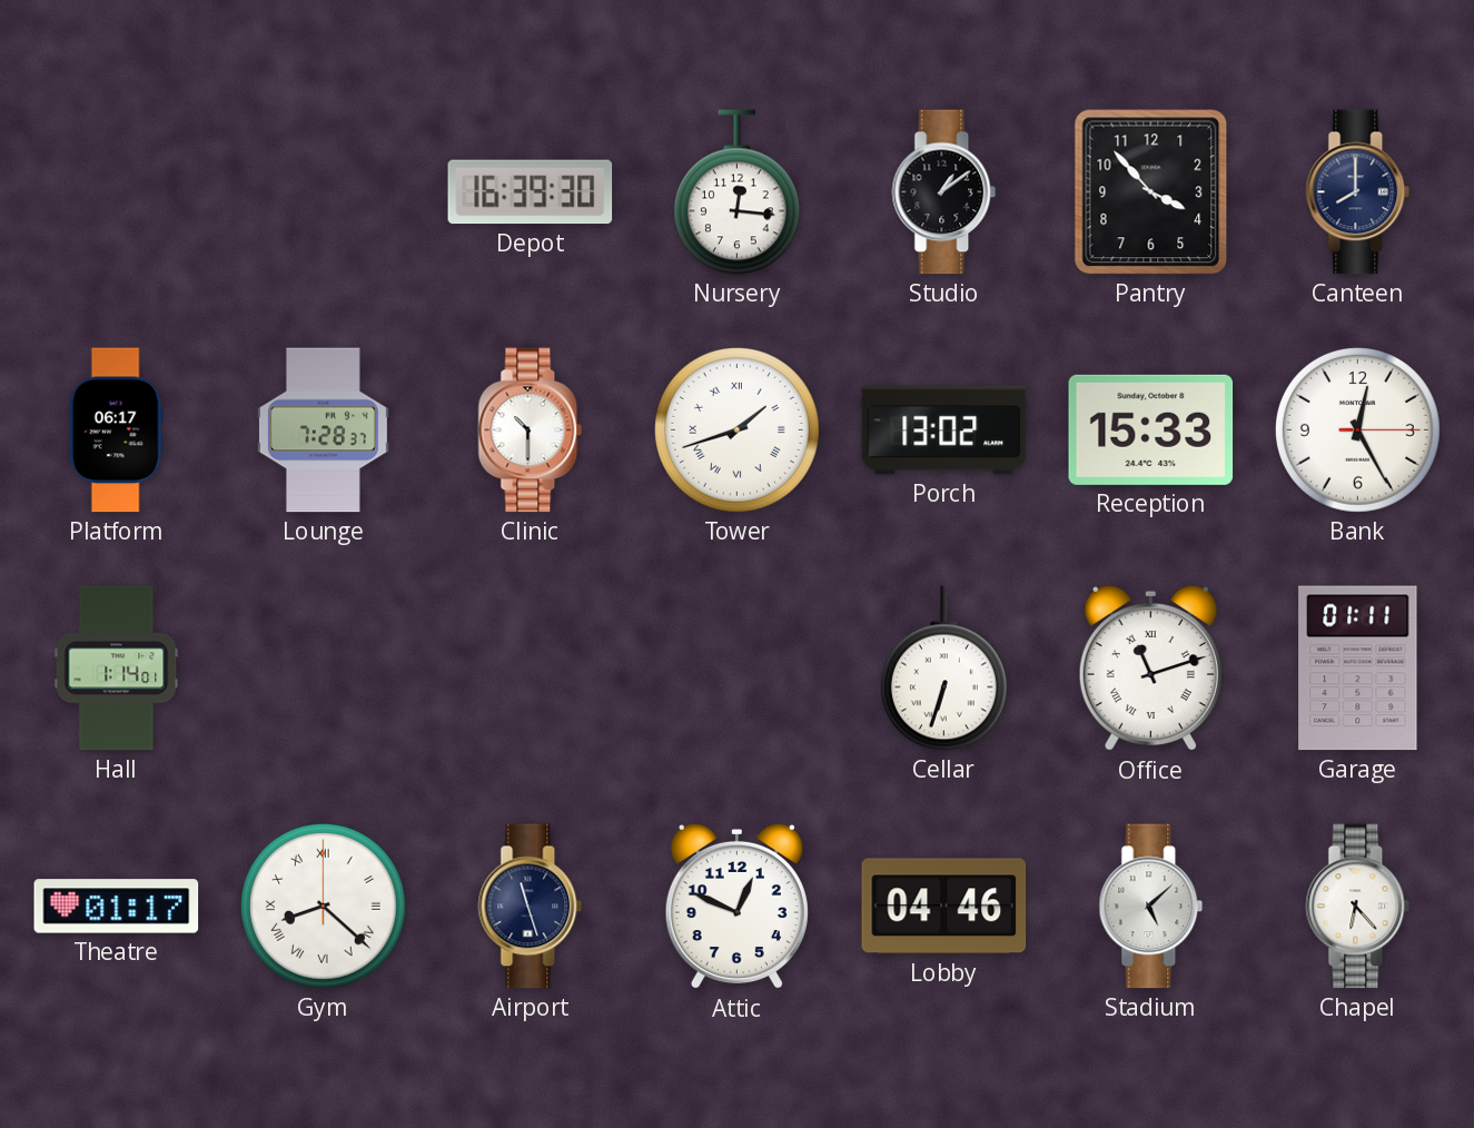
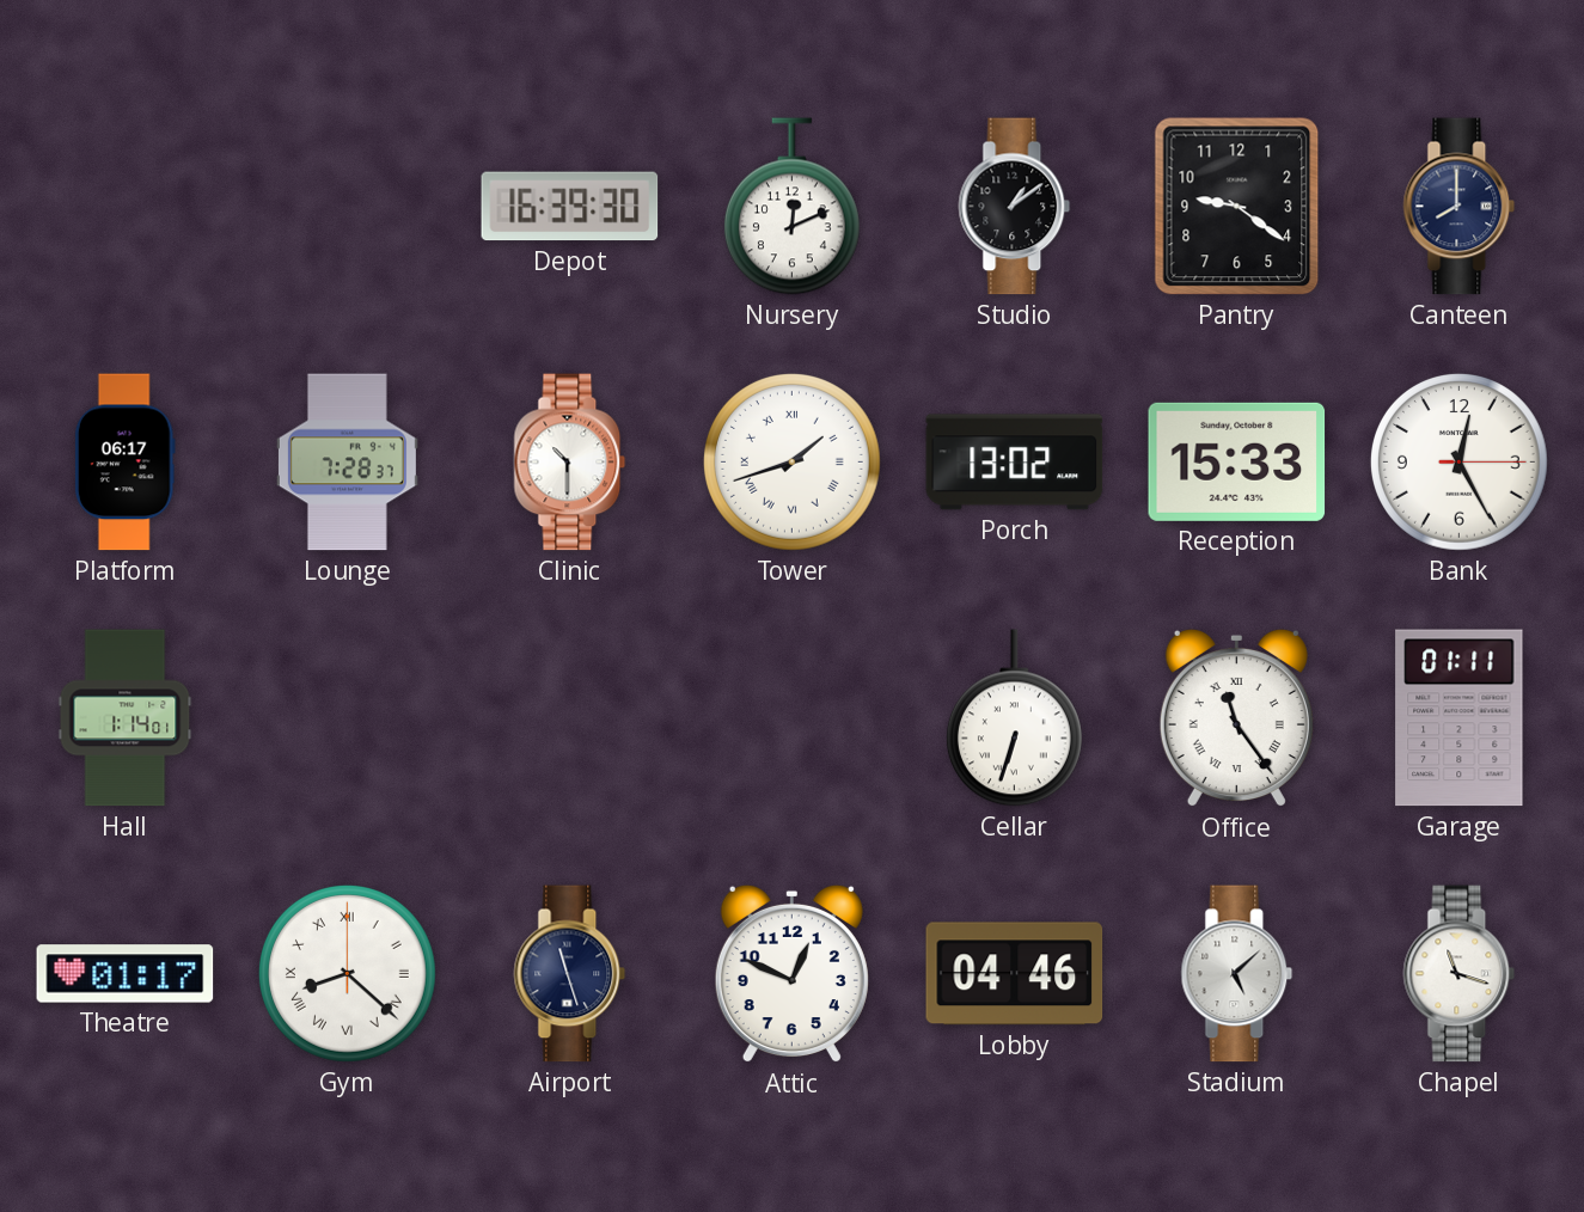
Nursery: 12:16 -> 12:11 (791, 207)
Pantry: 3:53 -> 9:21 (1237, 207)
Office: 11:12 -> 11:24 (1236, 718)
Chapel: 6:23 -> 11:18 (1460, 974)
